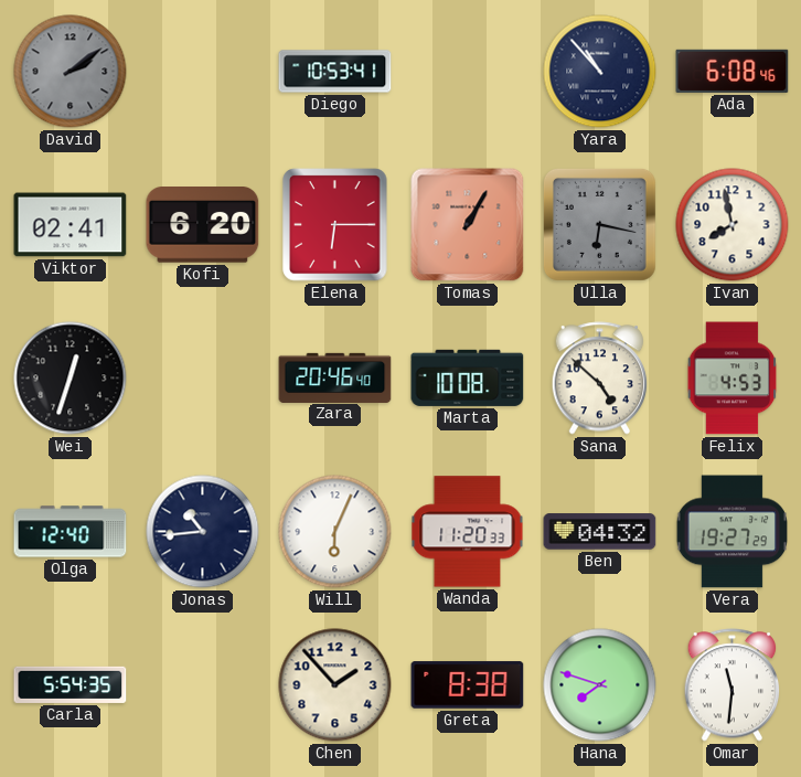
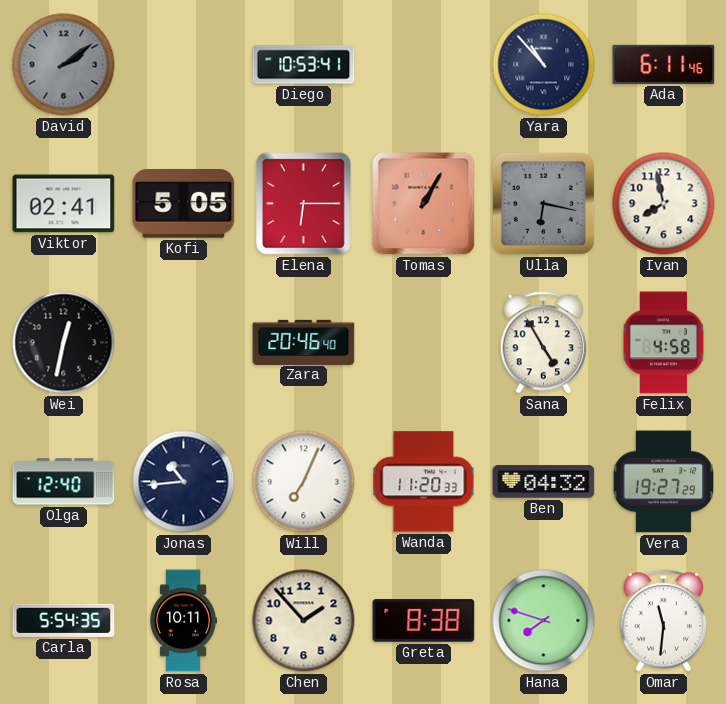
Ada: 6:08 -> 6:11 (664, 64)
Kofi: 6:20 -> 5:05 (184, 204)
Wei: 12:33 -> 12:32 (64, 343)
Marta: 10:08 -> none (468, 377)
Sana: 4:52 -> 4:55 (544, 343)
Felix: 4:53 -> 4:58 (664, 343)
Will: 6:04 -> 7:04 (304, 482)
Rosa: none -> 10:11 (183, 621)
